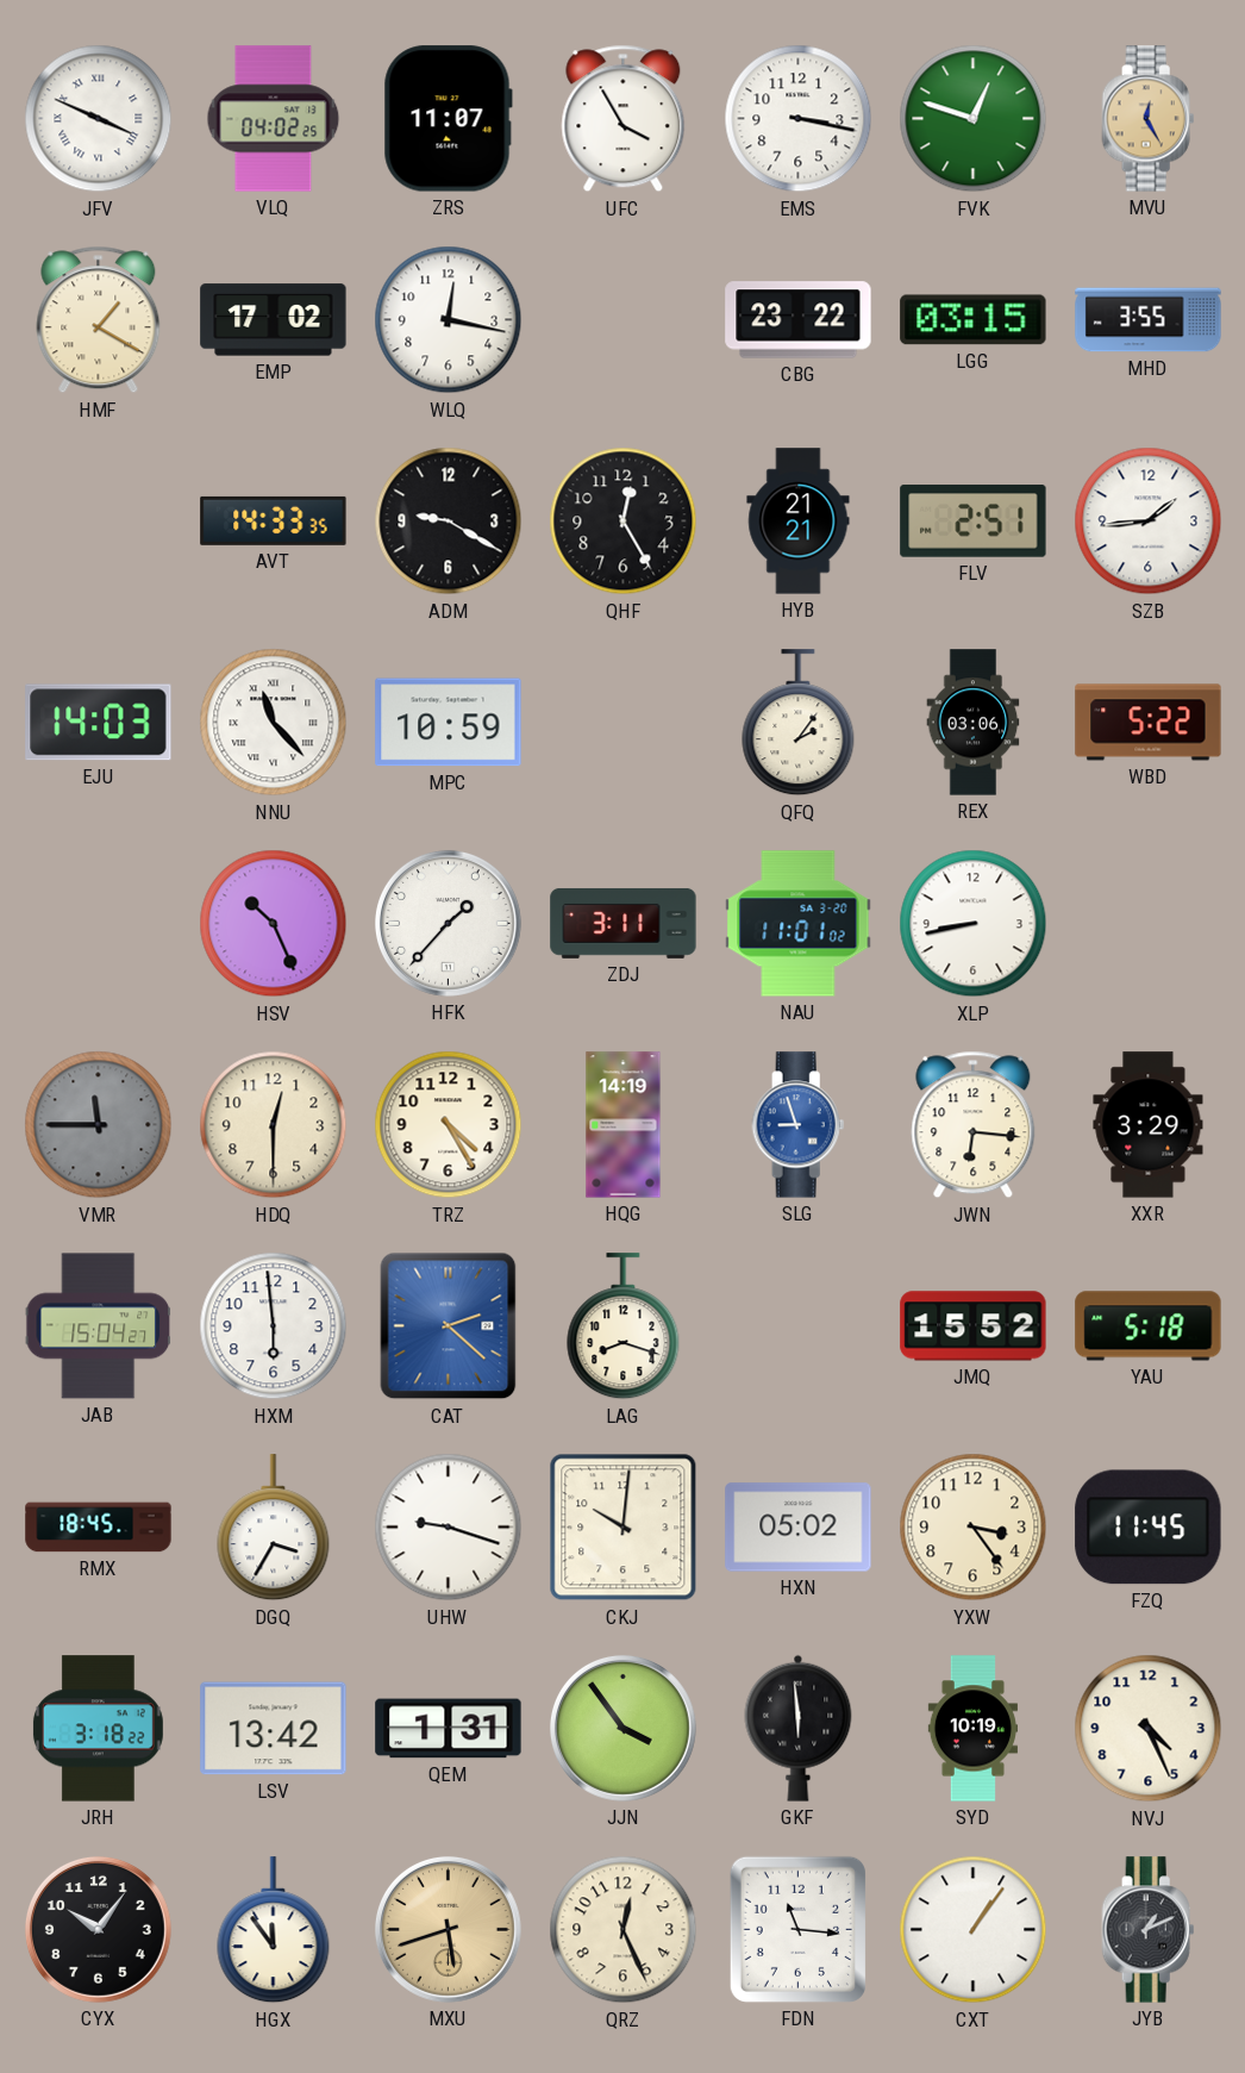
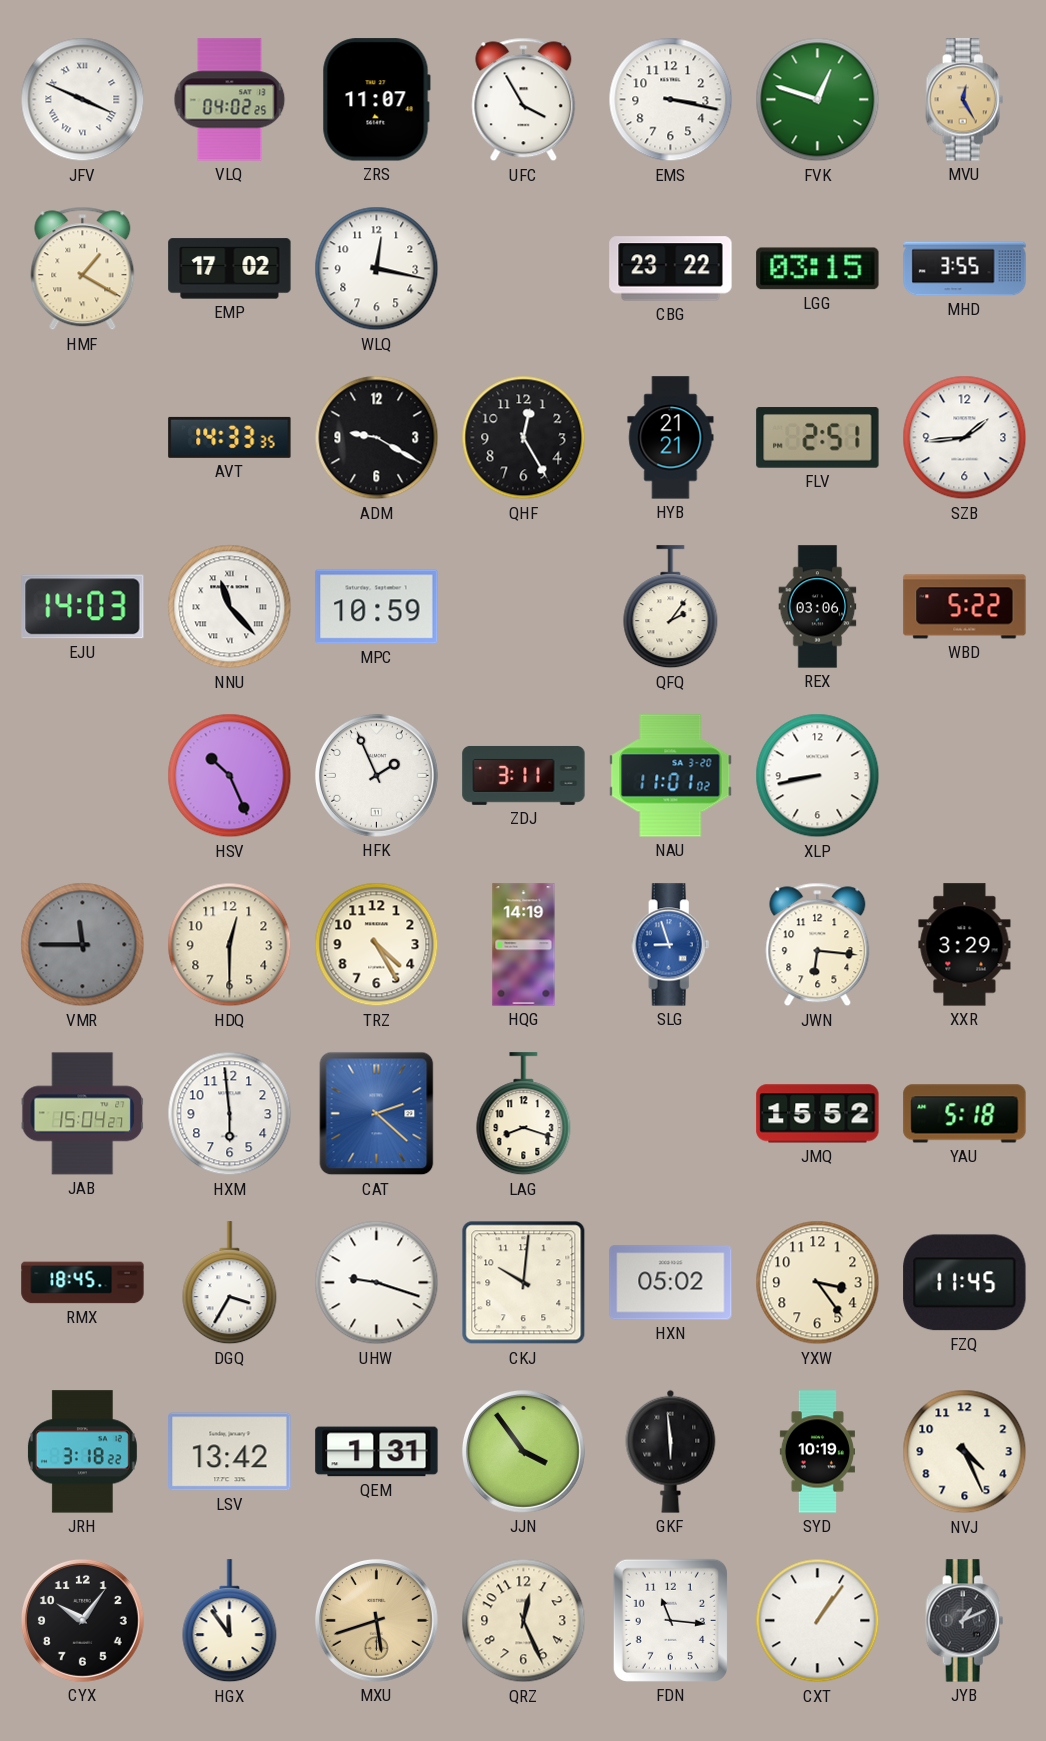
HFK: 1:37 -> 1:56 (376, 775)
